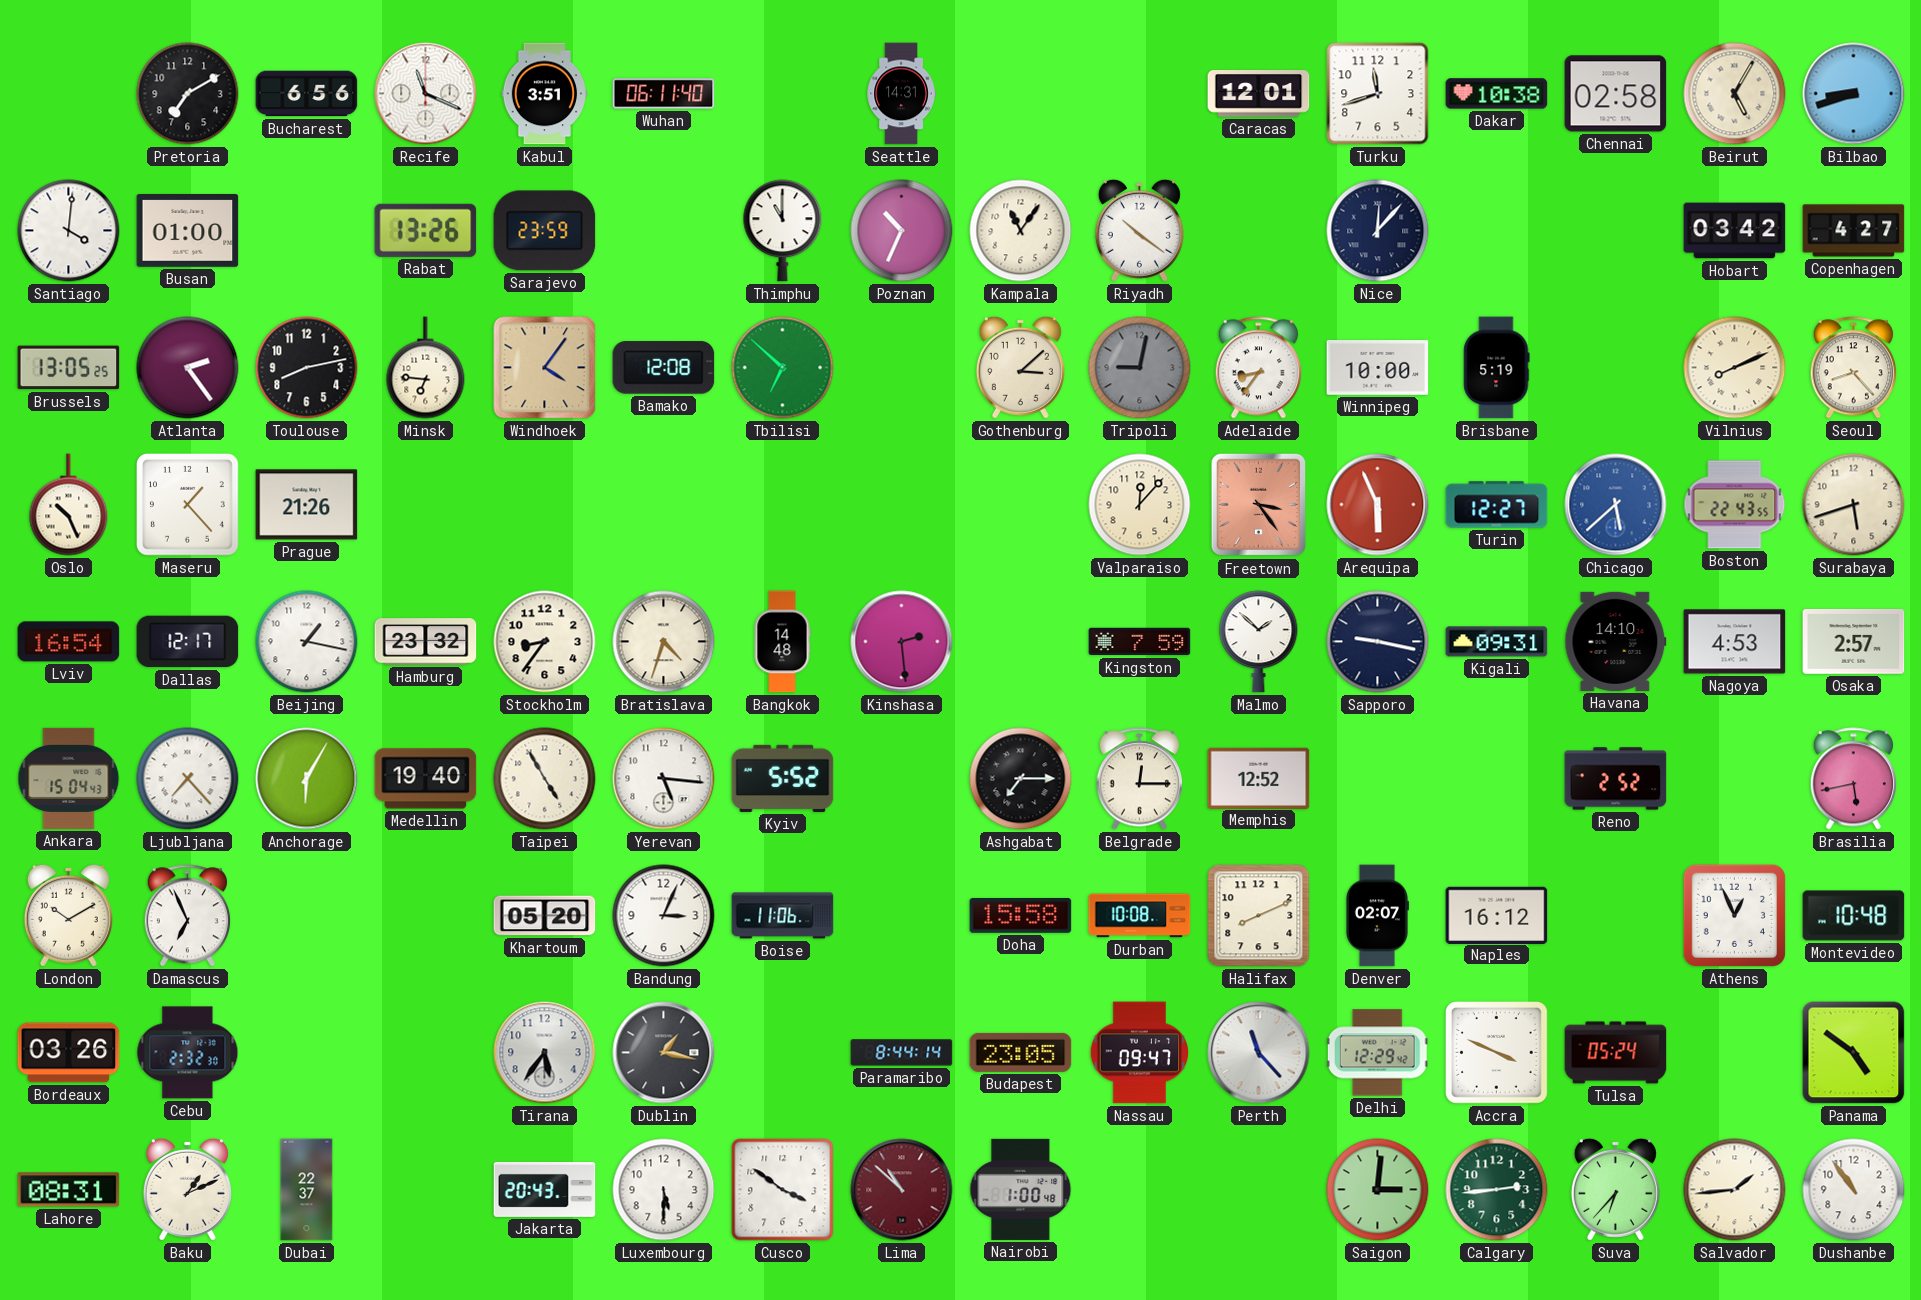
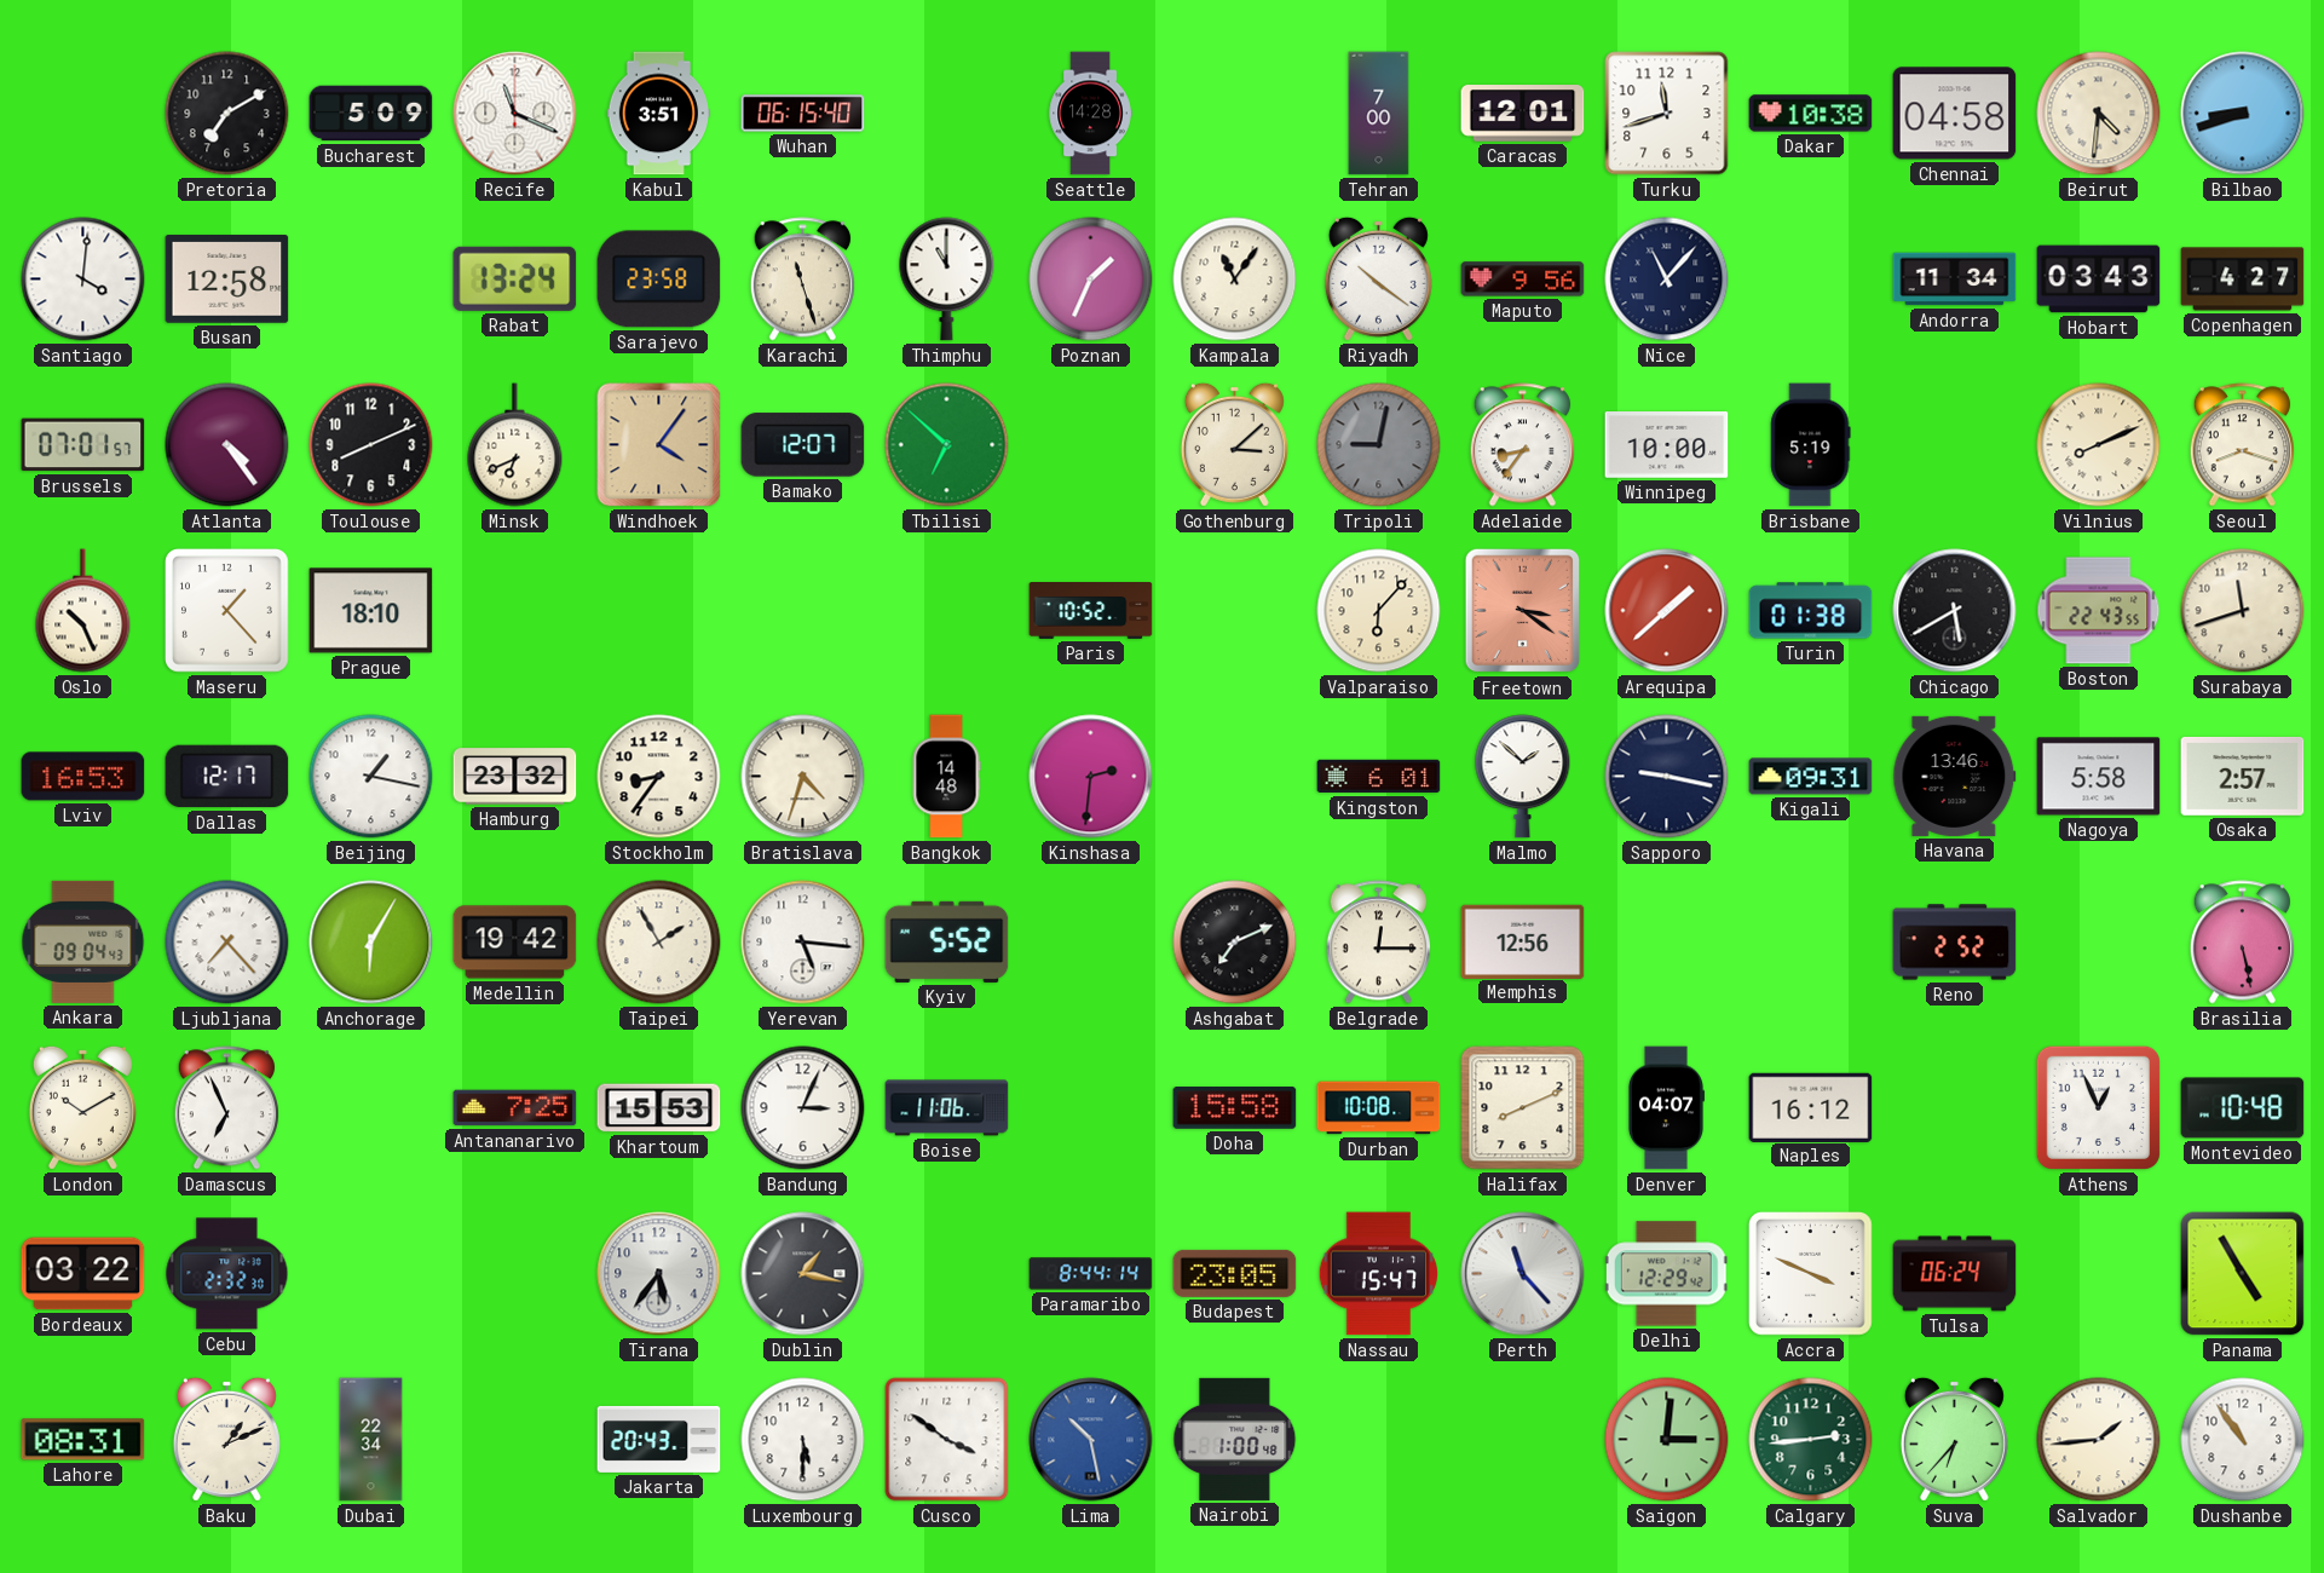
Bucharest: 6:56 -> 5:09 (371, 114)
Wuhan: 06:11 -> 06:15 (803, 114)
Seattle: 14:31 -> 14:28 (1090, 114)
Tehran: none -> 7:00 (1379, 114)
Chennai: 02:58 -> 04:58 (1955, 114)
Beirut: 5:05 -> 4:31 (2099, 114)
Busan: 01:00 -> 12:58 (227, 280)
Rabat: 13:26 -> 13:24 (515, 278)
Sarajevo: 23:59 -> 23:58 (659, 280)
Karachi: none -> 11:27 (802, 280)
Poznan: 10:34 -> 1:34 (1091, 280)
Maputo: none -> 9:56 (1523, 280)
Nice: 12:07 -> 11:07 (1667, 280)
Andorra: none -> 11:34 (1955, 280)
Hobart: 03:42 -> 03:43 (2099, 280)
Brussels: 13:05 -> 07:01 (83, 445)
Atlanta: 2:24 -> 4:24 (227, 445)
Toulouse: 8:13 -> 8:11 (371, 445)
Minsk: 6:46 -> 6:41 (515, 445)
Bamako: 12:08 -> 12:07 (803, 445)
Seoul: 8:23 -> 8:18 (2242, 445)
Prague: 21:26 -> 18:10 (371, 611)
Paris: none -> 10:52 (1091, 611)
Valparaiso: 12:07 -> 6:07 (1379, 611)
Freetown: 3:24 -> 3:21 (1523, 611)
Arequipa: 5:56 -> 1:38 (1667, 611)
Turin: 12:27 -> 01:38 (1811, 611)
Chicago: 5:38 -> 5:40 (1955, 611)
Chicago dial: blue -> black (1955, 611)
Surabaya: 5:42 -> 11:42 (2243, 611)
Lviv: 16:54 -> 16:53 (83, 777)
Kinshasa: 2:29 -> 2:31 (1091, 777)
Kingston: 7:59 -> 6:01 (1379, 777)
Havana: 14:10 -> 13:46 (1955, 776)
Nagoya: 4:53 -> 5:58 (2099, 777)
Ankara: 15:04 -> 09:04 (83, 941)
Medellin: 19:40 -> 19:42 (515, 943)
Taipei: 4:55 -> 1:55 (659, 943)
Ashgabat: 7:15 -> 7:11 (1235, 943)
Memphis: 12:52 -> 12:56 (1523, 941)
Brasilia: 5:43 -> 5:28 (2242, 943)
Antananarivo: none -> 7:25 (515, 1108)
Khartoum: 05:20 -> 15:53 (659, 1108)
Denver: 02:07 -> 04:07 (1666, 1108)
Bordeaux: 03:26 -> 03:22 (83, 1274)
Nassau: 09:47 -> 15:47 (1378, 1274)
Tulsa: 05:24 -> 06:24 (1955, 1274)
Panama: 4:51 -> 4:55 (2243, 1274)
Dubai: 22:37 -> 22:34 (371, 1440)
Lima: 10:52 -> 10:28 (1091, 1440)
Lima dial: burgundy -> blue (1091, 1440)
